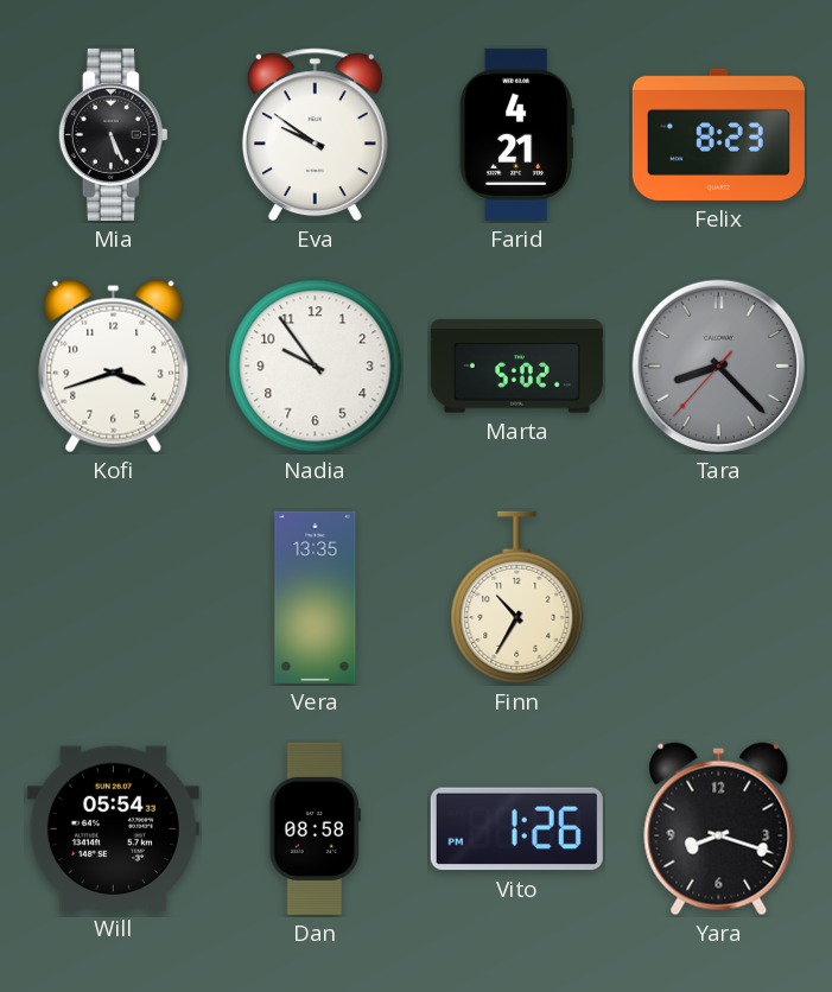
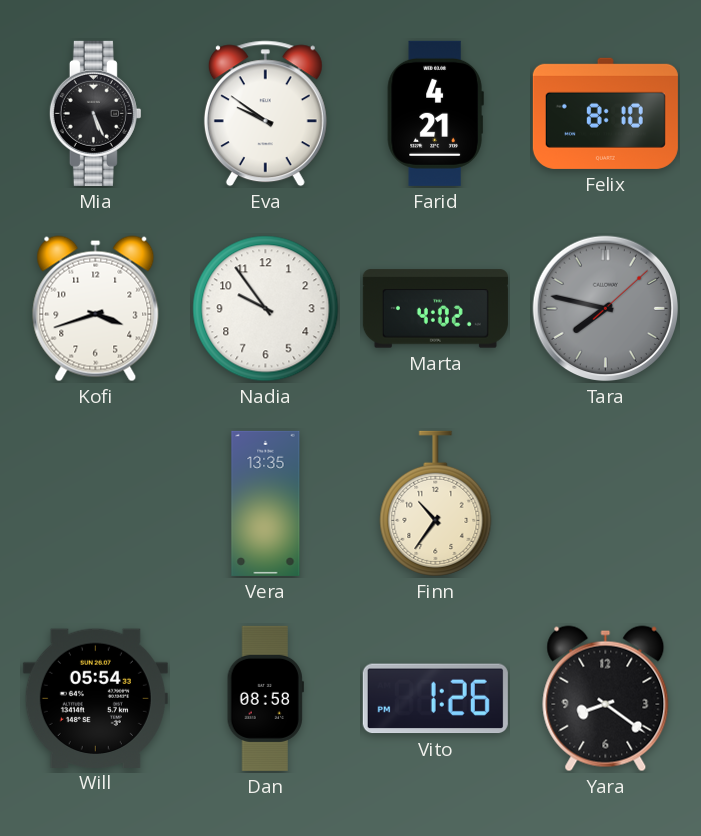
Felix: 8:23 -> 8:10 (605, 113)
Marta: 5:02 -> 4:02 (435, 309)
Tara: 8:22 -> 7:47 (606, 309)
Finn: 10:35 -> 10:36 (436, 503)
Yara: 8:18 -> 8:21 (606, 699)
